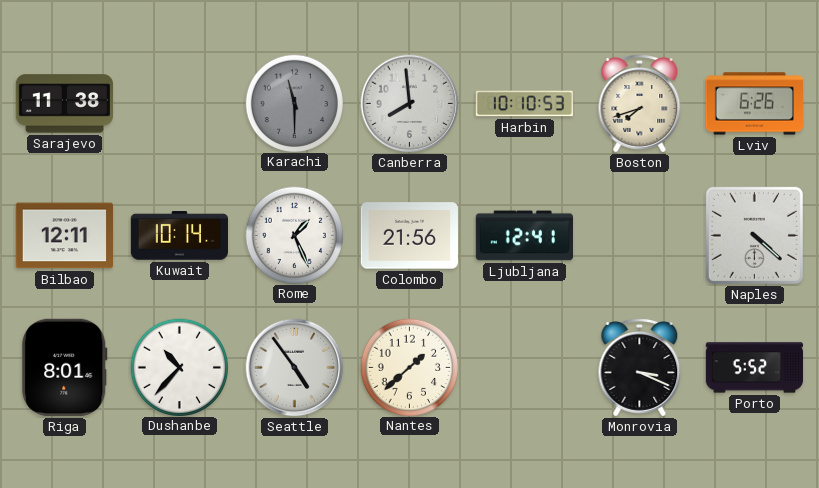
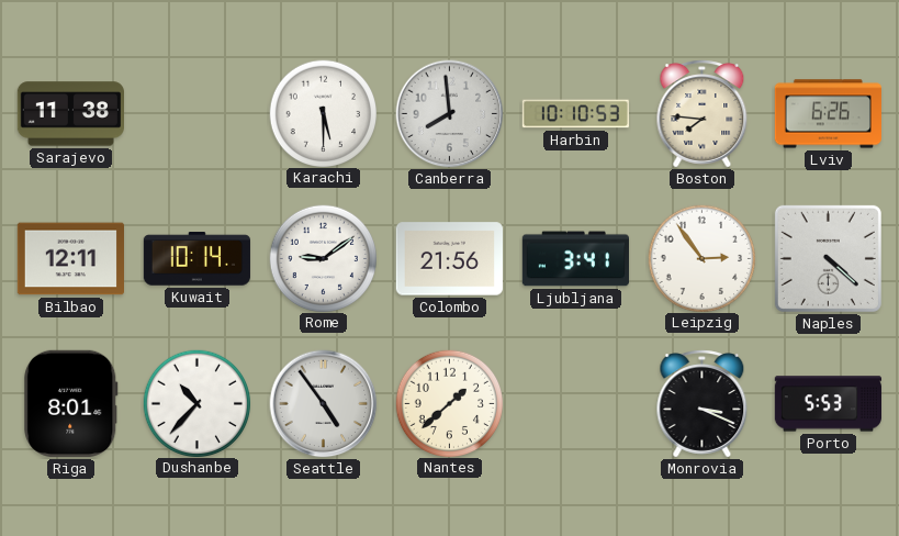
Karachi: 11:30 -> 5:30 (323, 113)
Karachi dial: grey -> white (323, 113)
Boston: 7:42 -> 7:46 (703, 114)
Rome: 1:26 -> 9:09 (323, 258)
Ljubljana: 12:41 -> 3:41 (575, 259)
Leipzig: none -> 2:54 (701, 258)
Porto: 5:52 -> 5:53 (828, 404)
